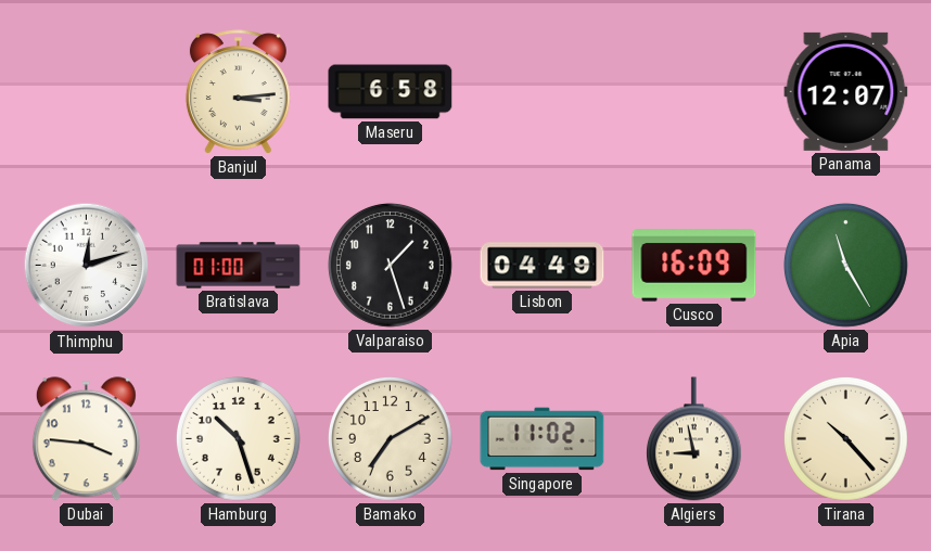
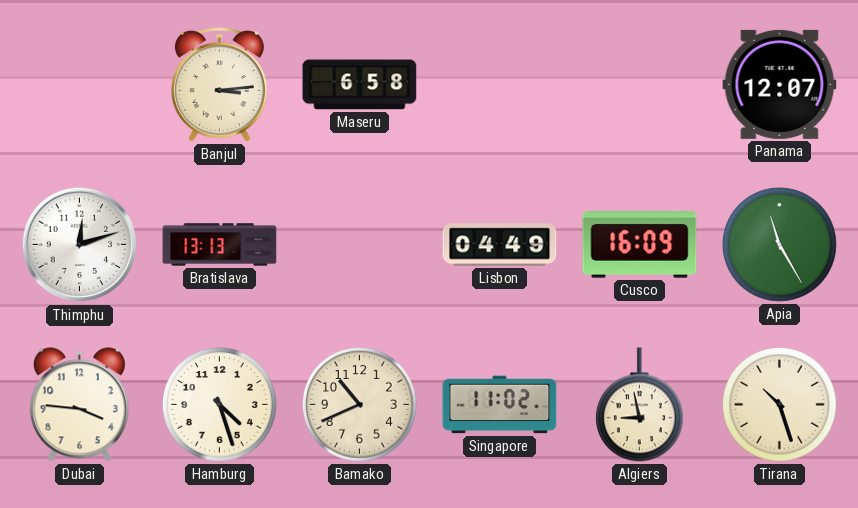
Bratislava: 01:00 -> 13:13 (220, 245)
Valparaiso: 1:27 -> none (390, 265)
Hamburg: 10:27 -> 4:27 (219, 404)
Bamako: 7:10 -> 10:41 (359, 404)
Tirana: 10:23 -> 10:27 (779, 404)
